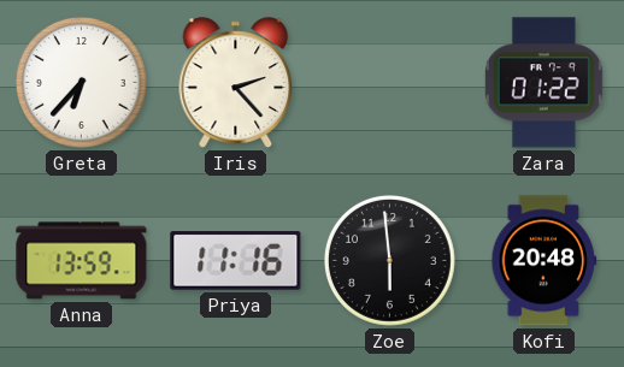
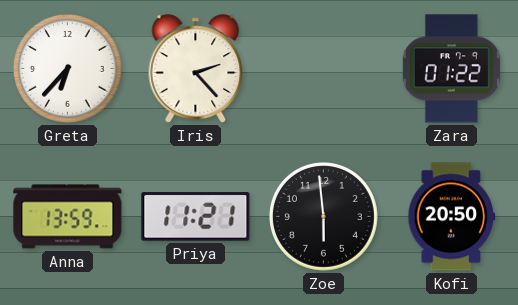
Priya: 11:16 -> 11:21 (196, 217)
Kofi: 20:48 -> 20:50 (452, 217)
